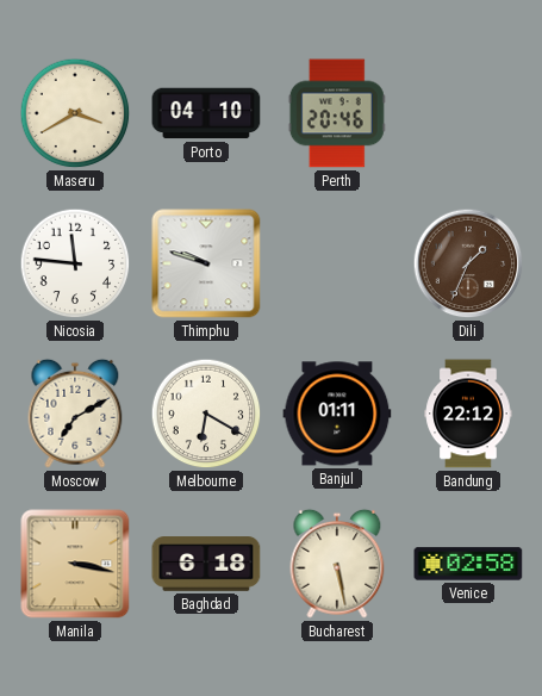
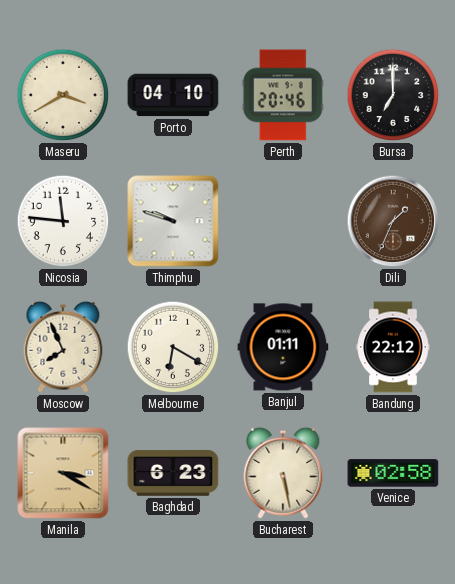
Bursa: none -> 7:00 (393, 95)
Moscow: 7:10 -> 7:56 (63, 347)
Manila: 3:17 -> 3:20 (63, 473)
Baghdad: 6:18 -> 6:23 (173, 473)
